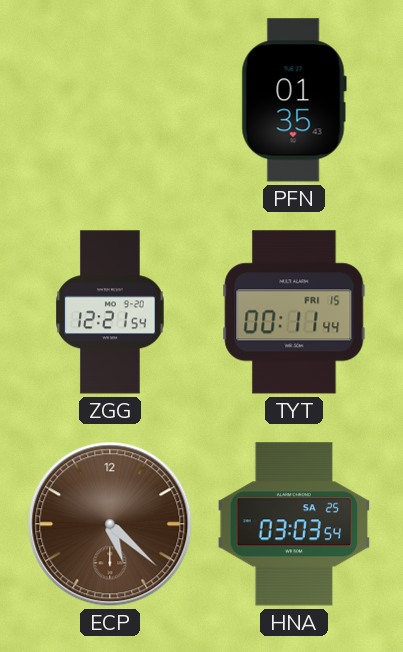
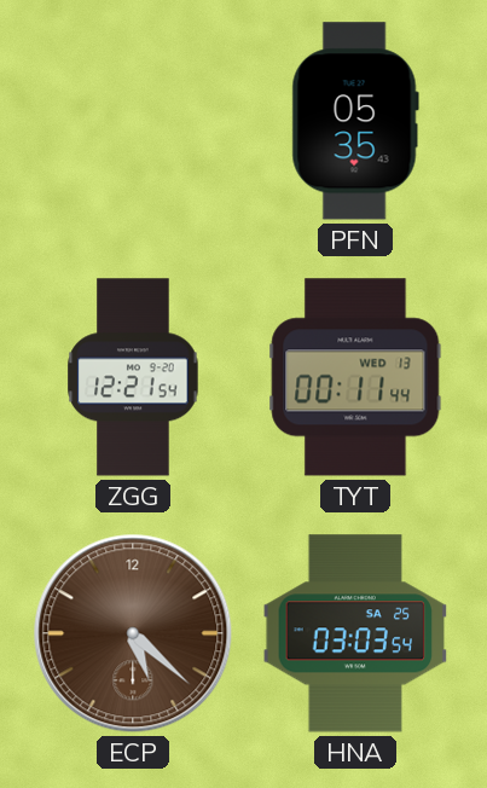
PFN: 01:35 -> 05:35 (355, 121)
TYT date: FRI 15 -> WED 13 (355, 377)
